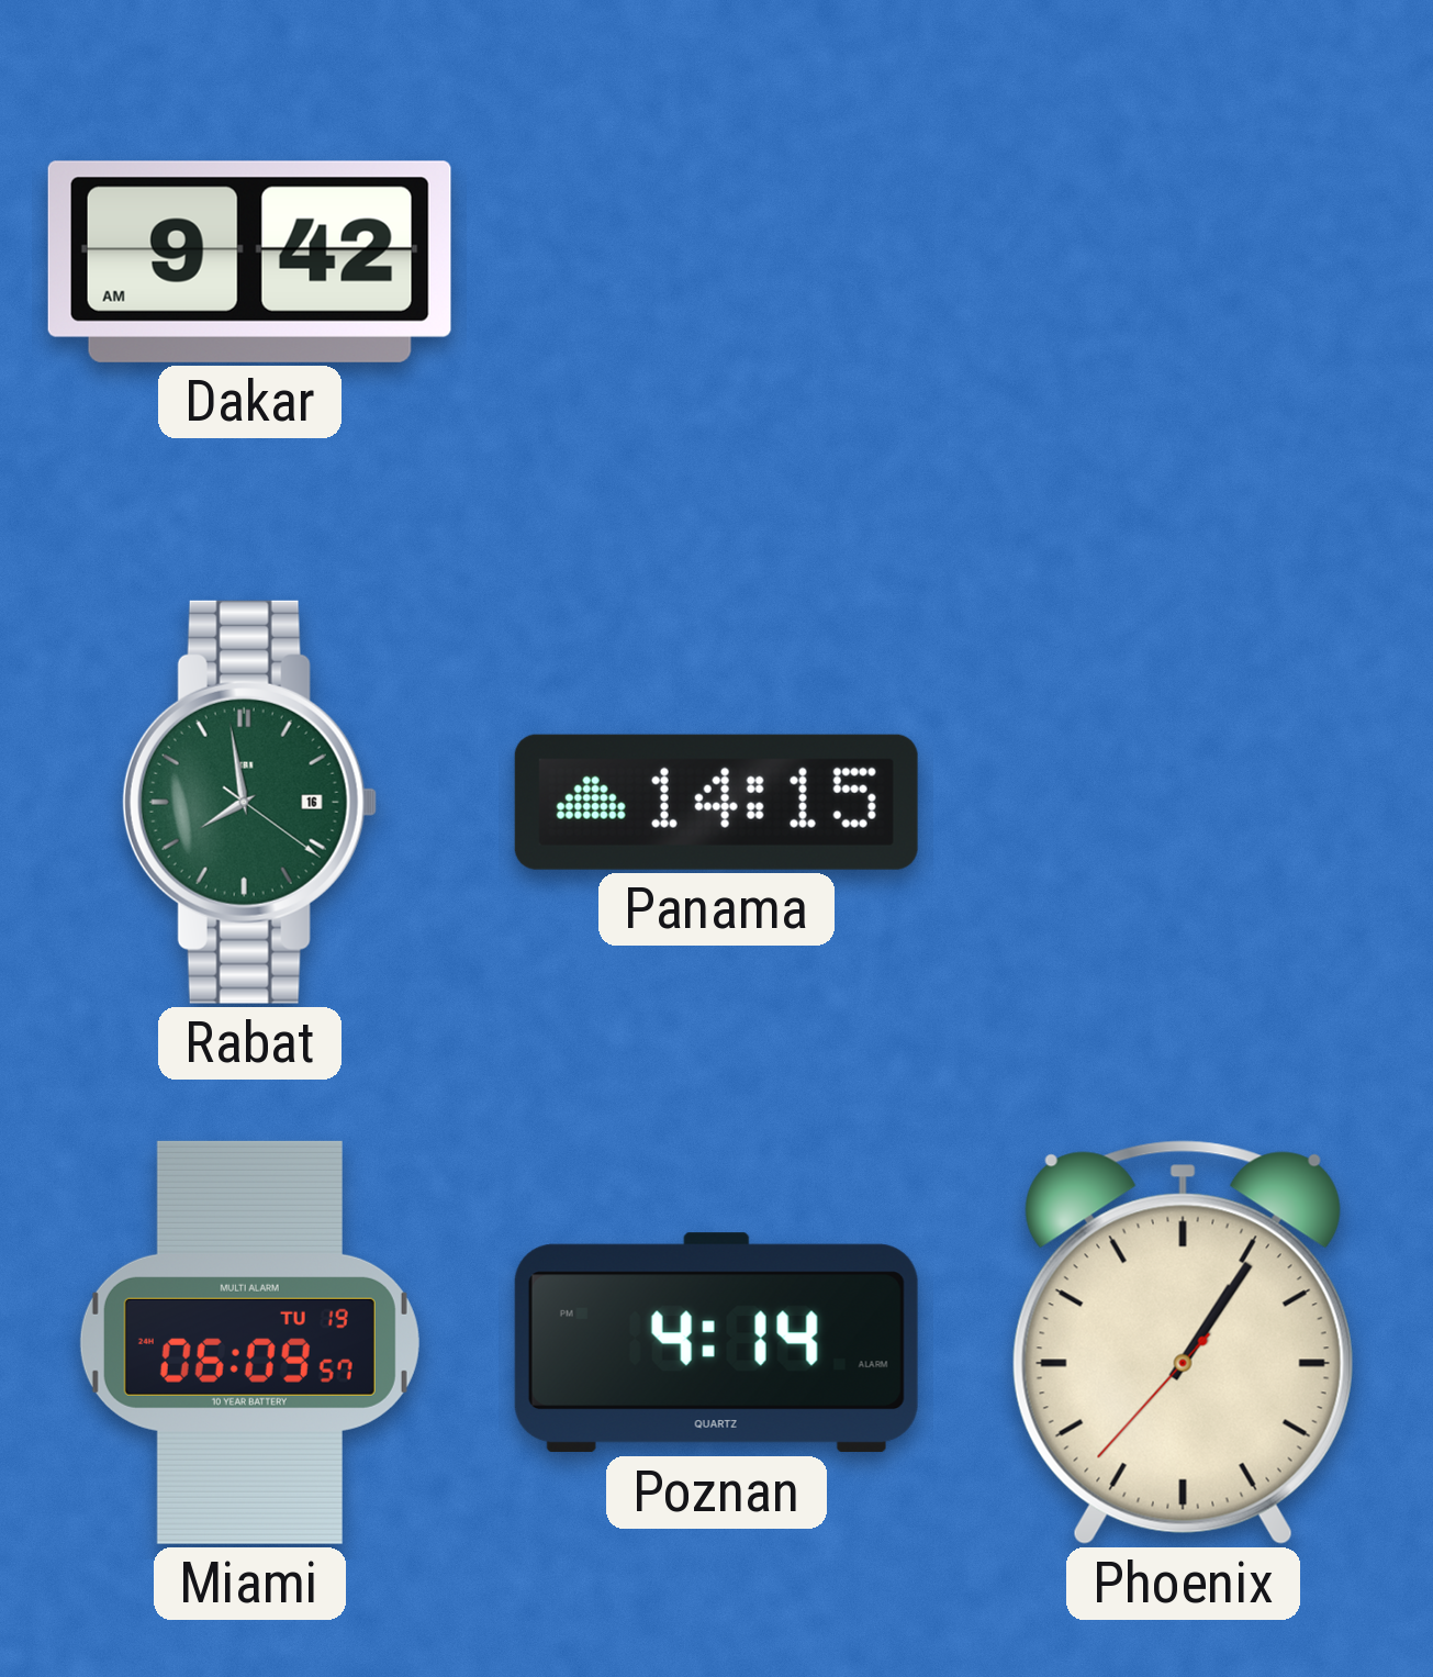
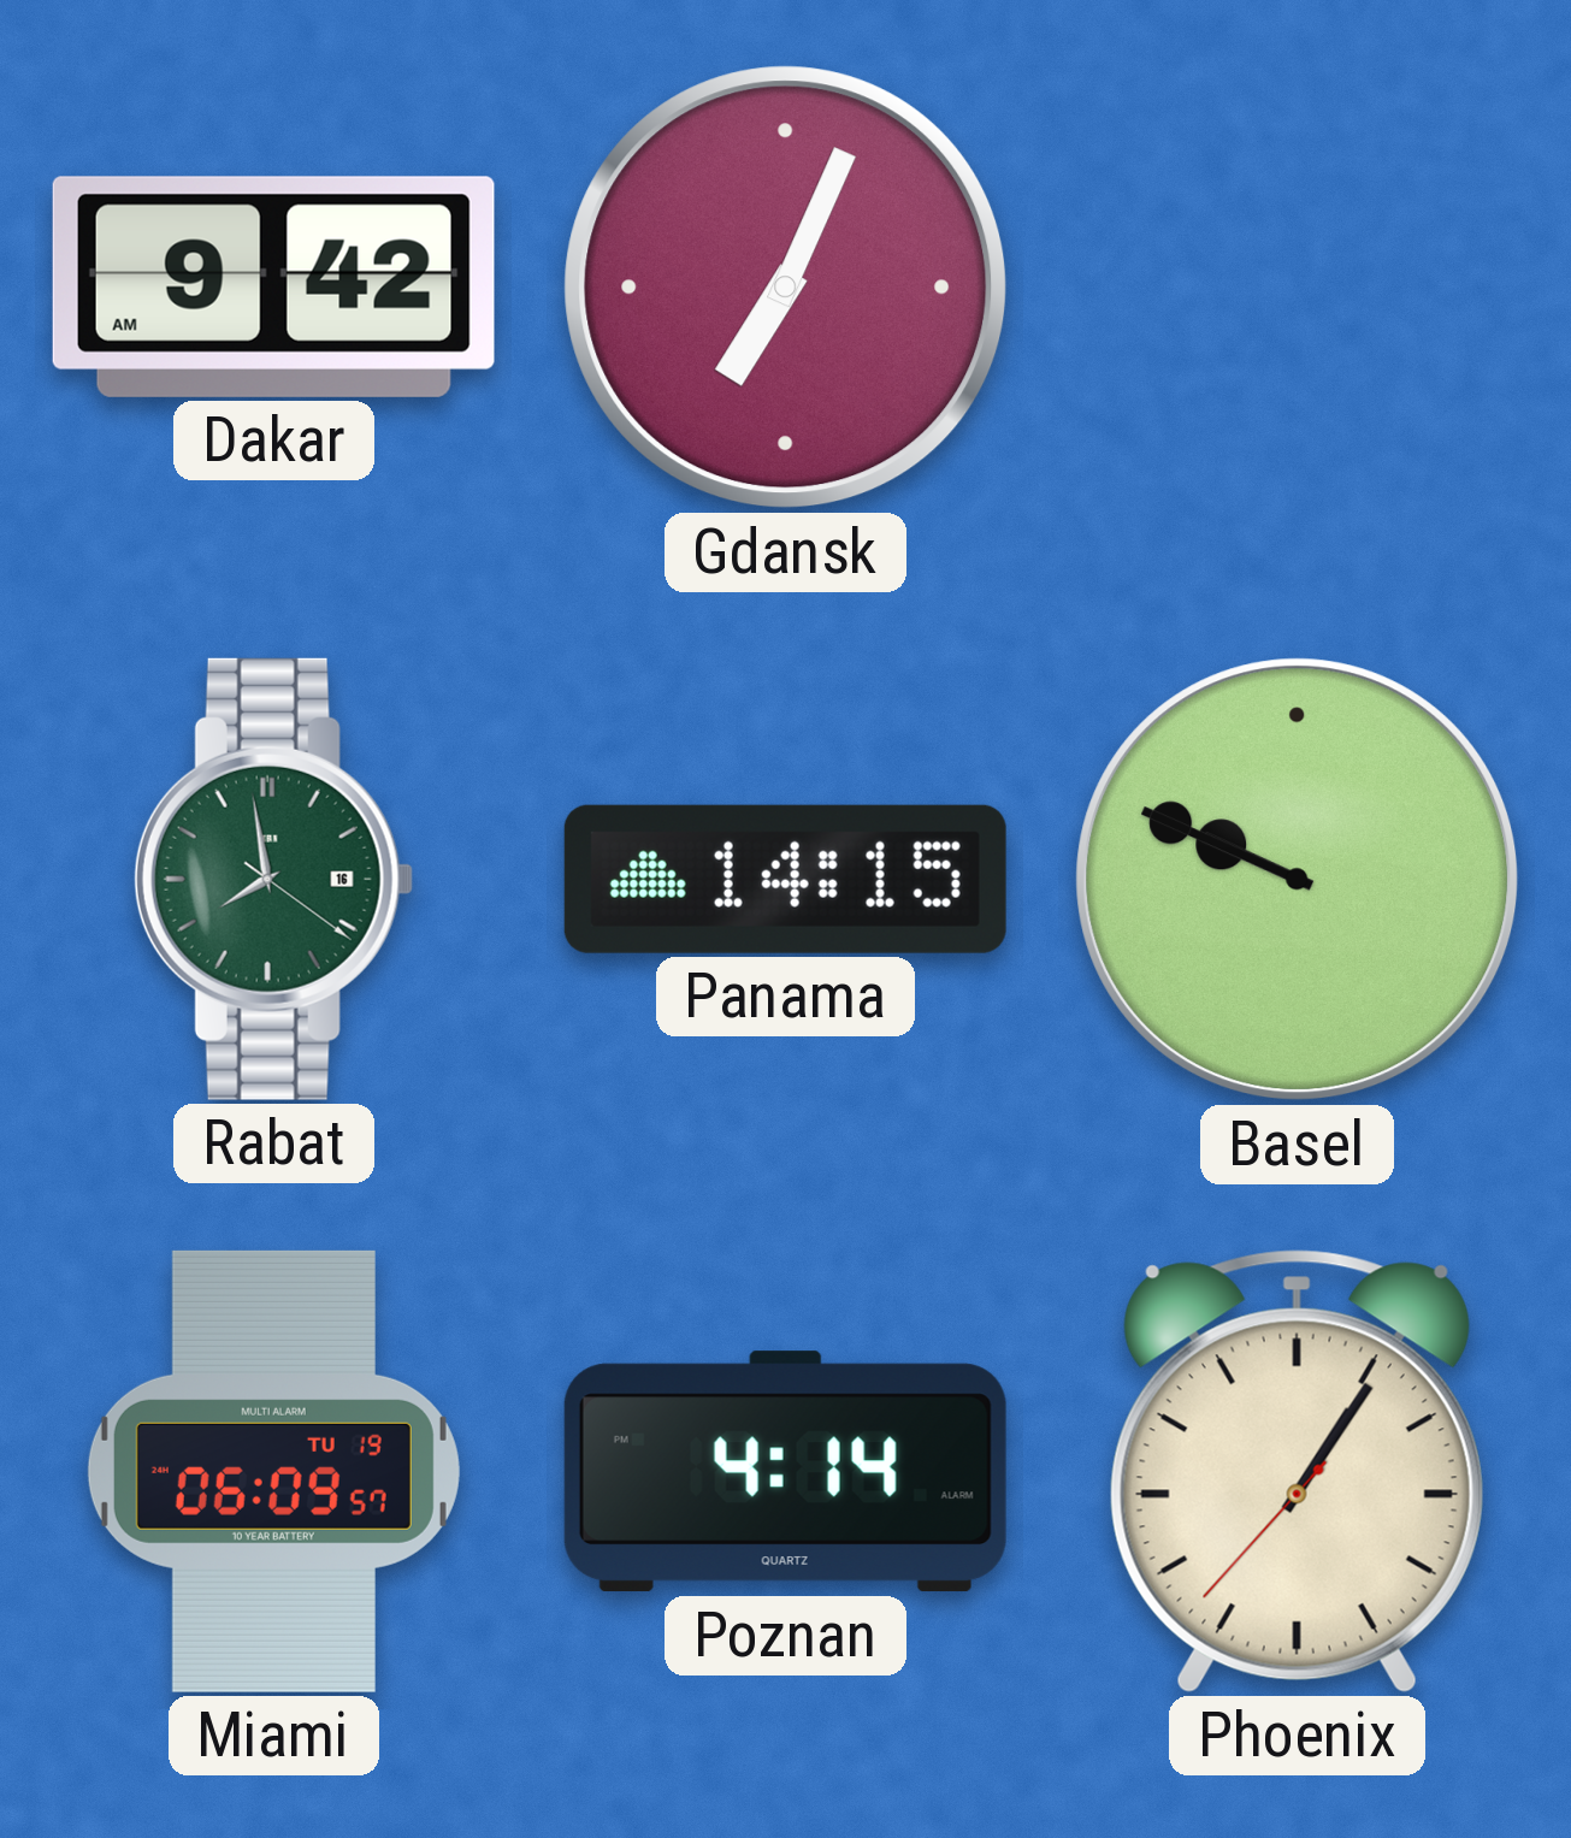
Gdansk: none -> 7:04 (786, 288)
Basel: none -> 9:49 (1298, 880)
